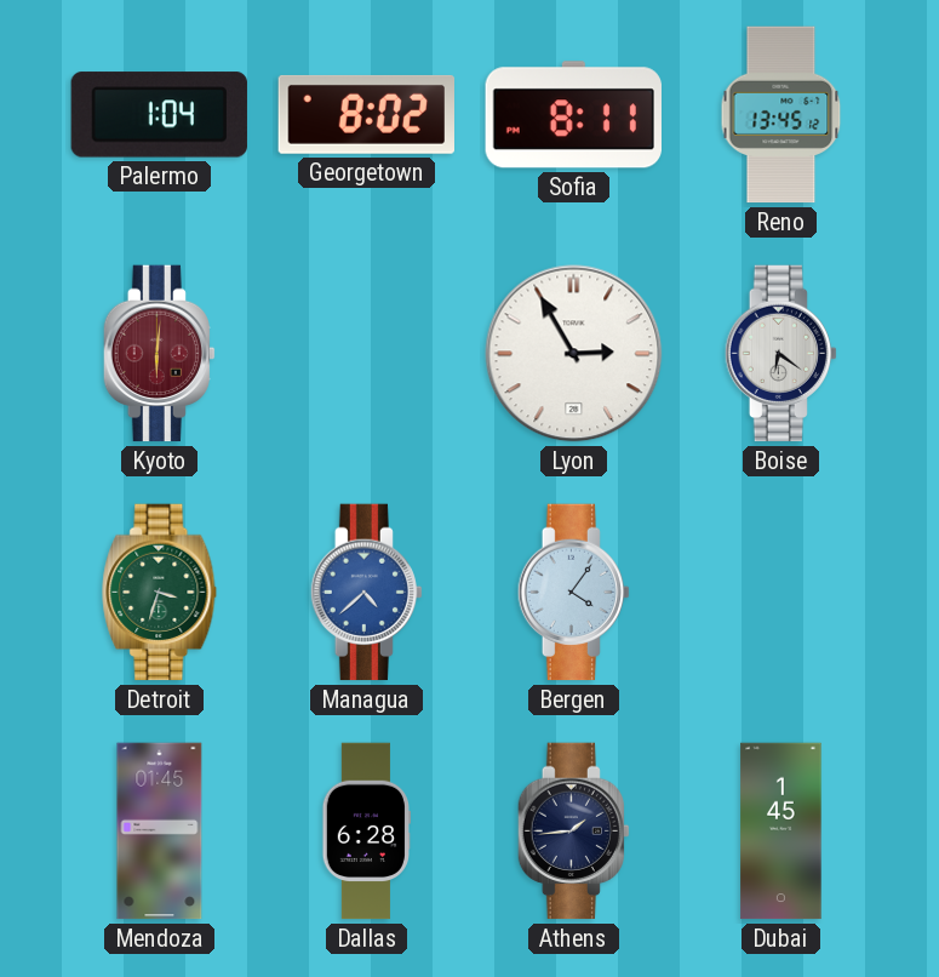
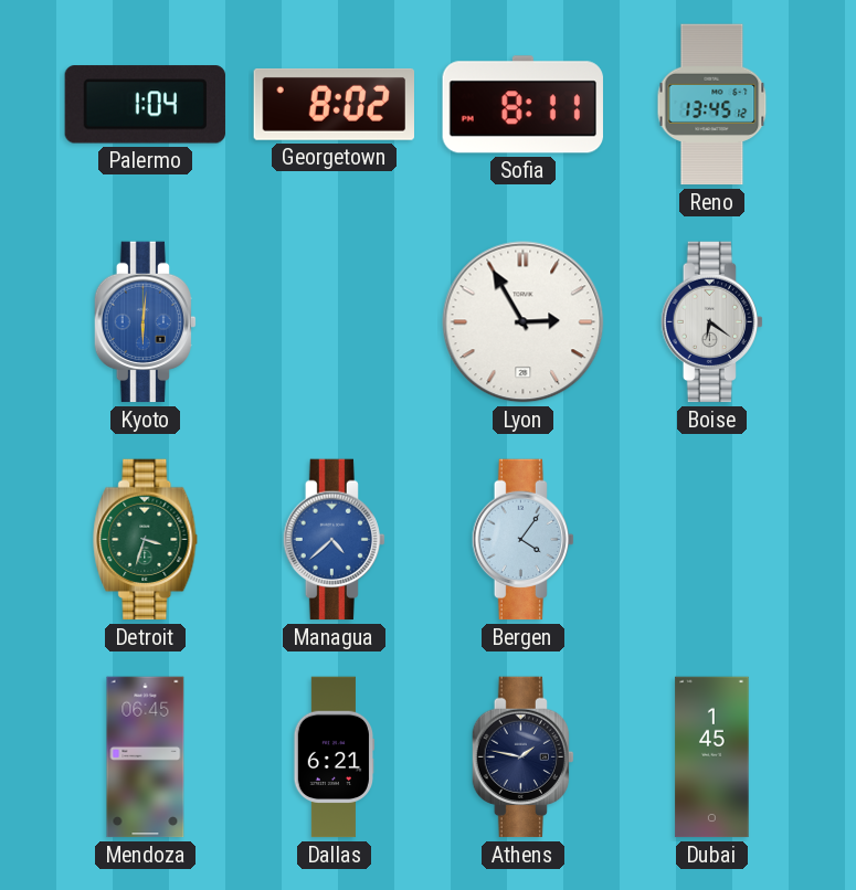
Kyoto dial: burgundy -> blue (145, 322)
Mendoza: 01:45 -> 06:45 (146, 757)
Dallas: 6:28 -> 6:21 (334, 757)
Athens: 1:44 -> 1:47 (522, 757)
